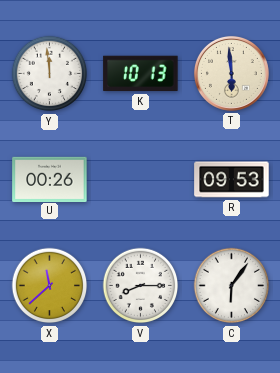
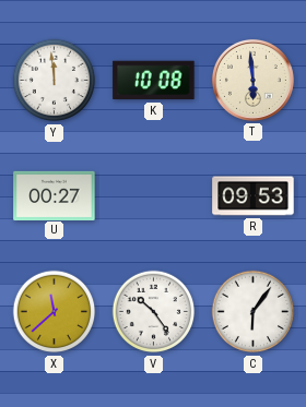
K: 10:13 -> 10:08 (154, 81)
U: 00:26 -> 00:27 (55, 195)
V: 8:15 -> 10:24 (154, 312)
